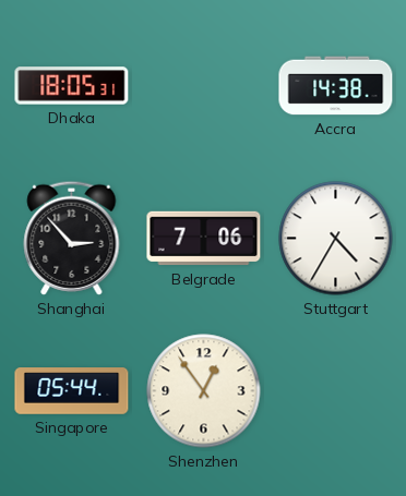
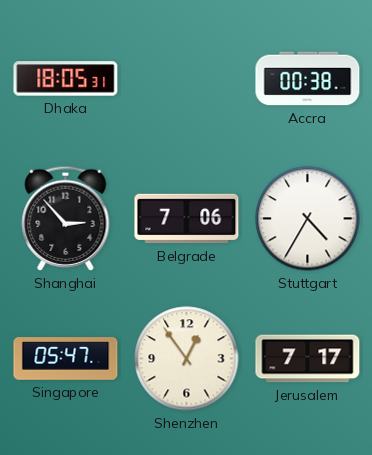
Accra: 14:38 -> 00:38 (308, 79)
Singapore: 05:44 -> 05:47 (66, 359)
Jerusalem: none -> 7:17 (308, 359)
